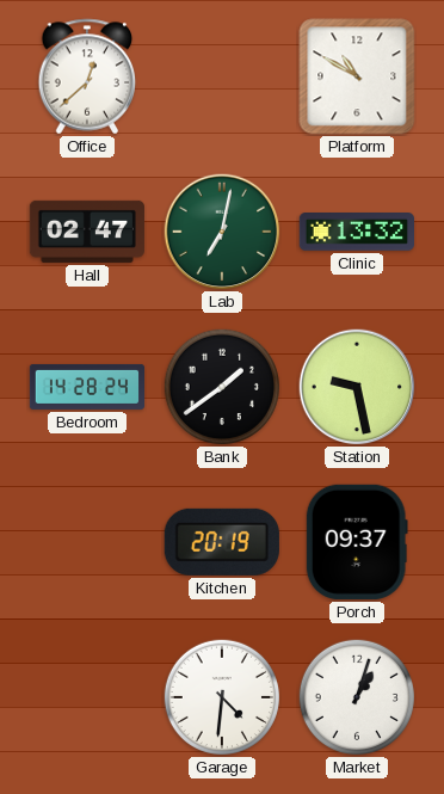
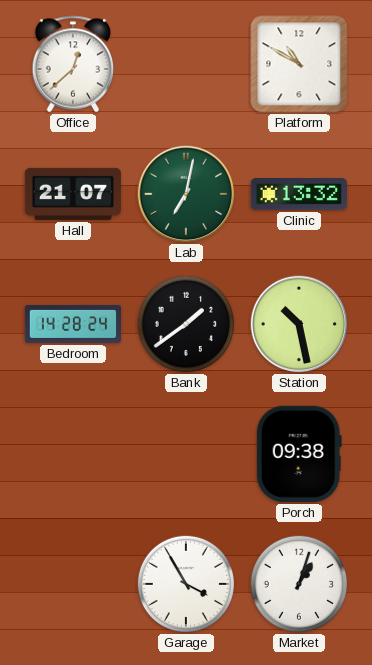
Hall: 02:47 -> 21:07 (73, 194)
Station: 9:28 -> 10:28 (299, 324)
Kitchen: 20:19 -> none (222, 542)
Porch: 09:37 -> 09:38 (299, 454)
Garage: 4:31 -> 3:55 (186, 584)
